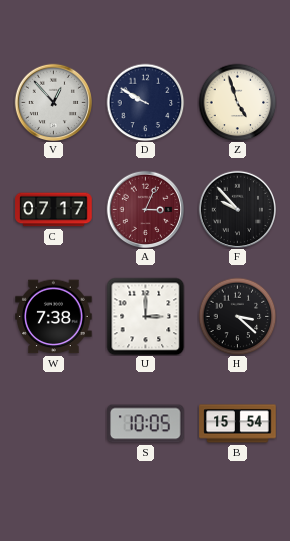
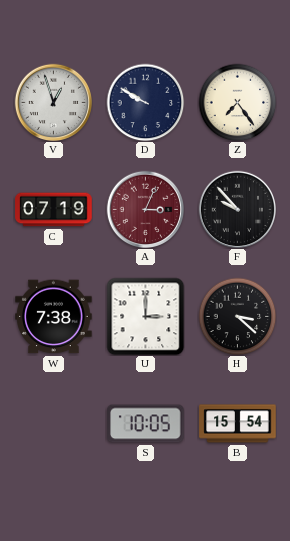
V: 12:53 -> 12:57 (53, 102)
Z: 4:57 -> 7:24 (237, 102)
C: 07:17 -> 07:19 (54, 210)
